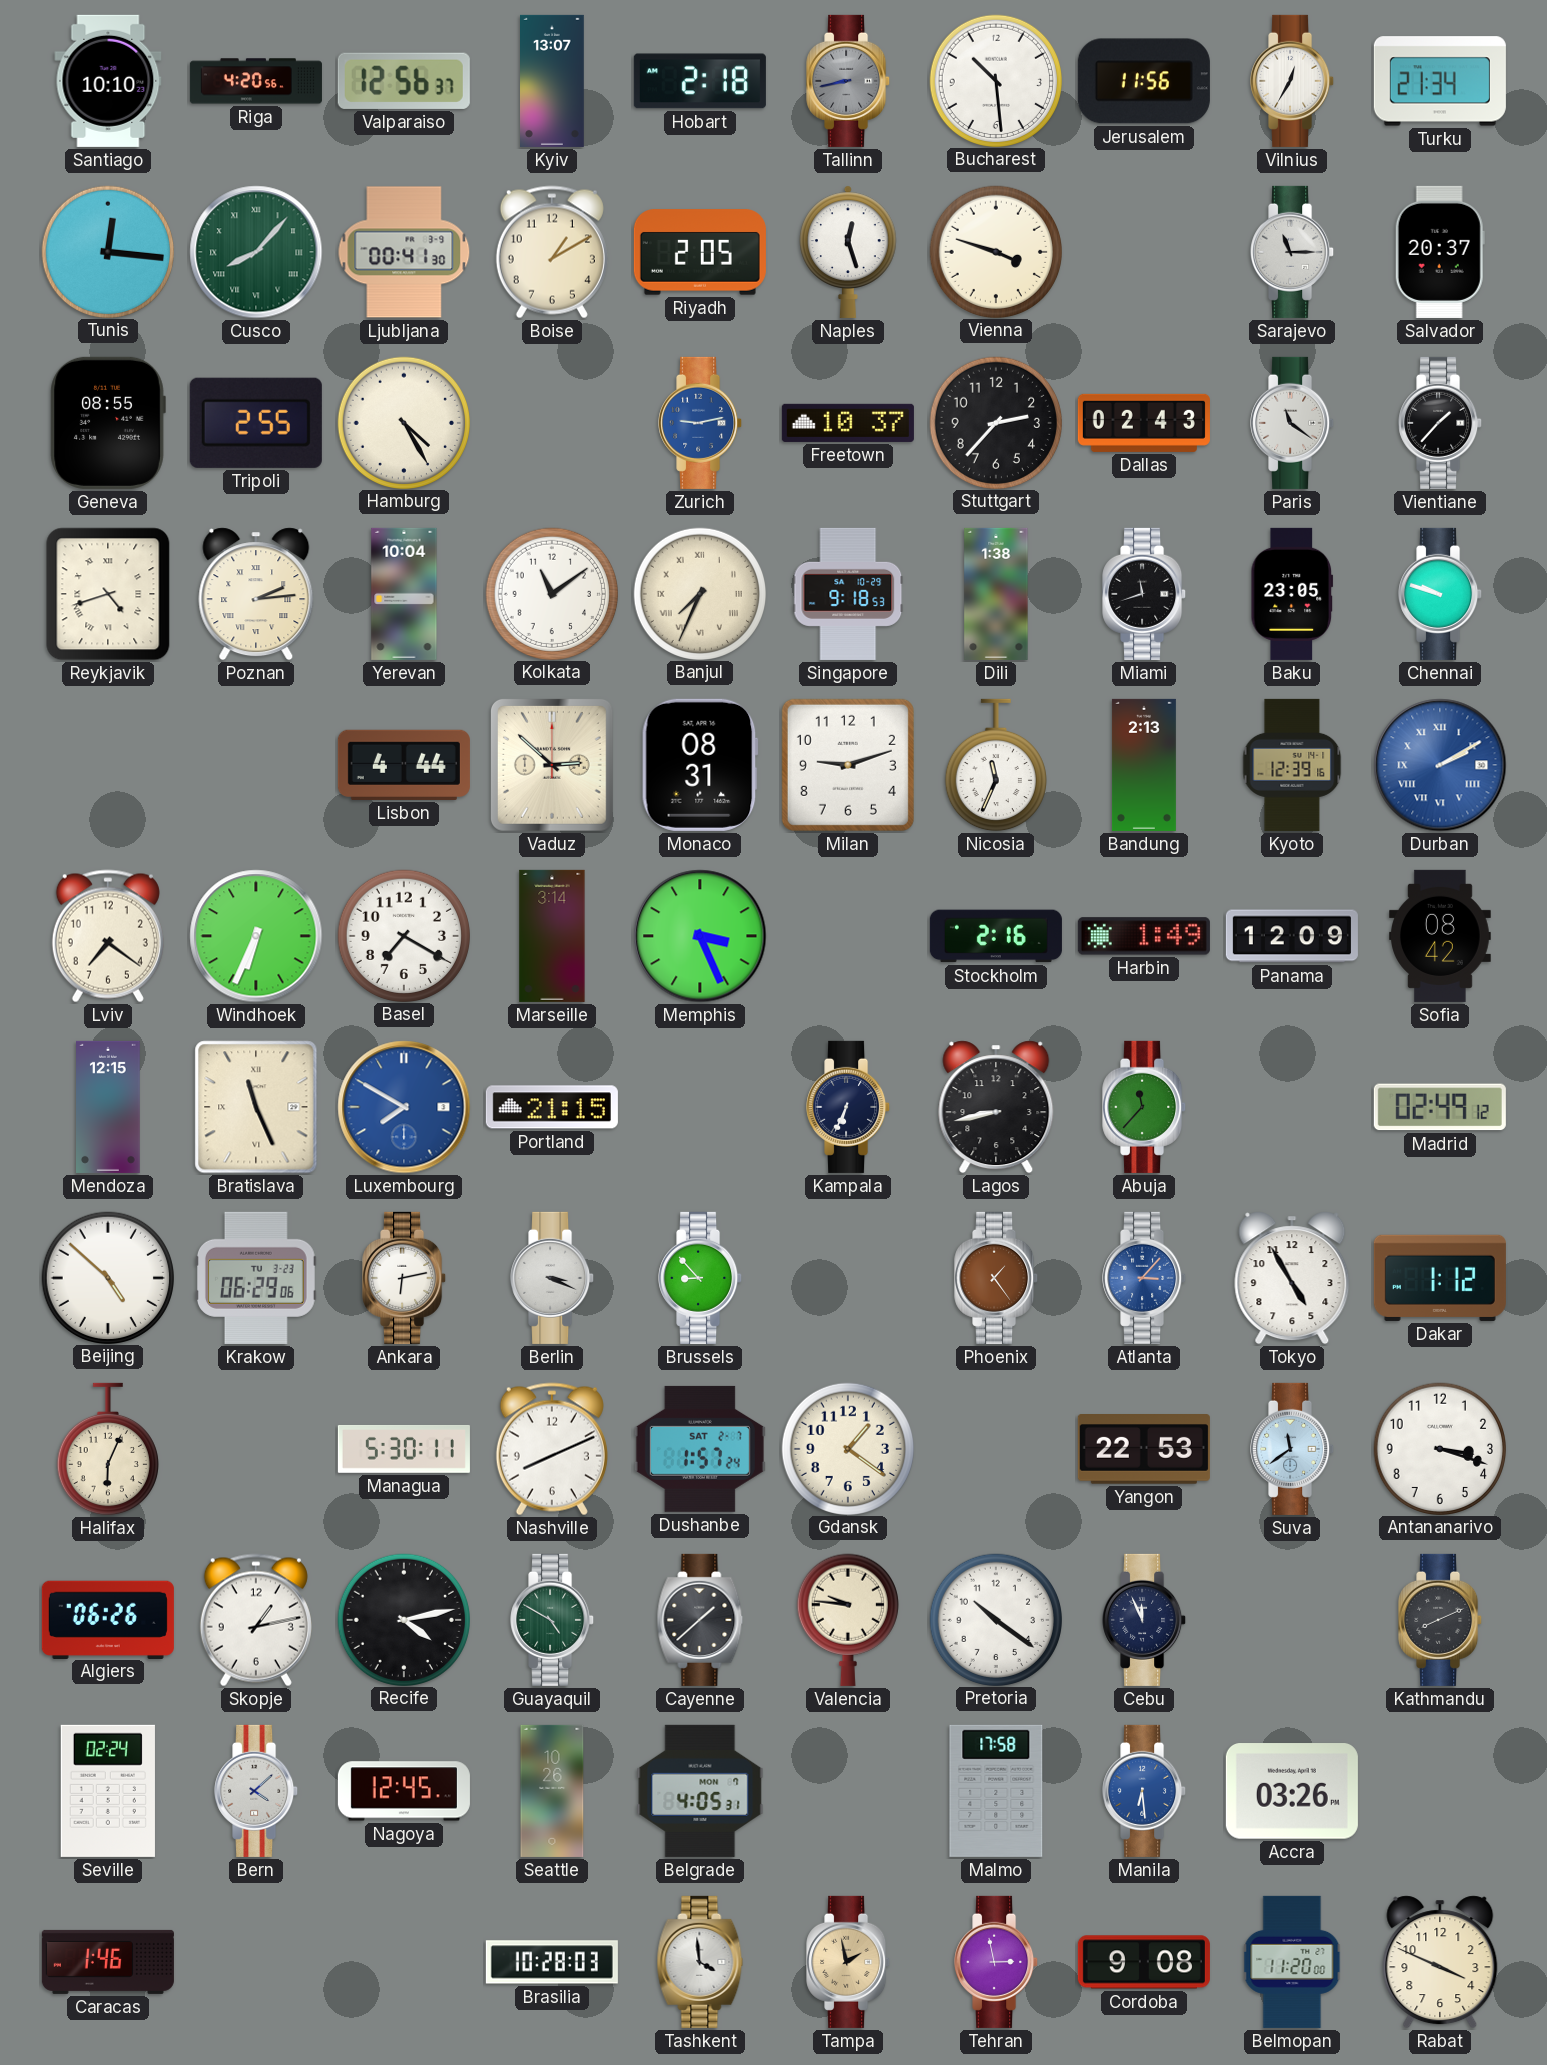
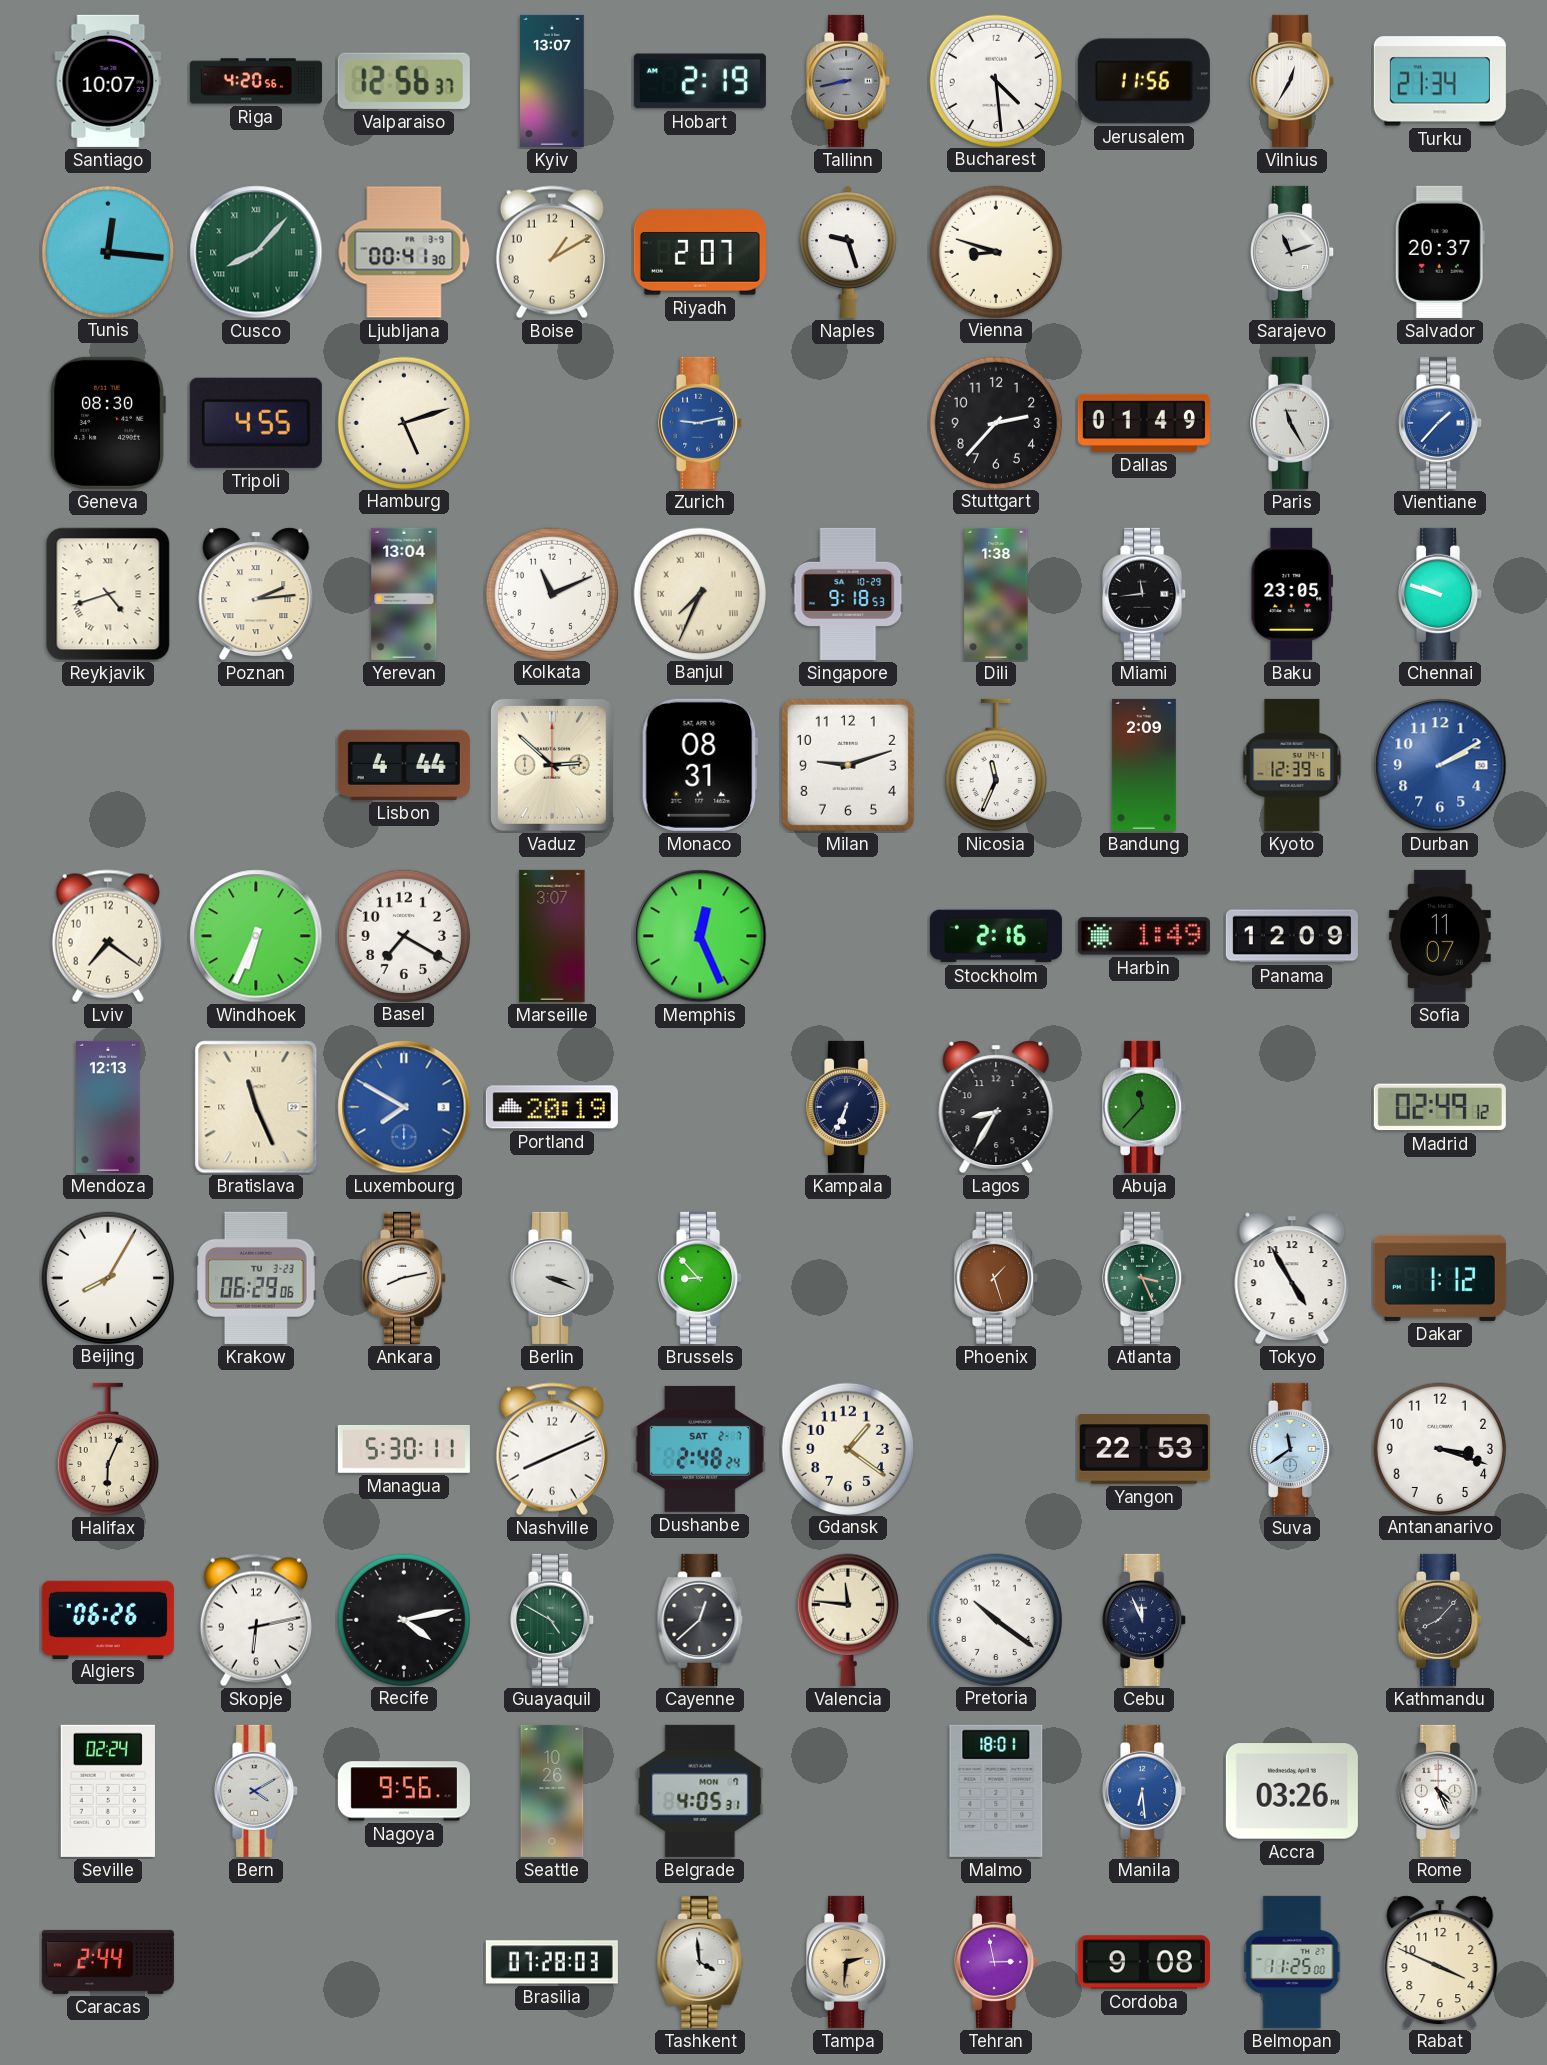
Santiago: 10:10 -> 10:07 (108, 81)
Hobart: 2:18 -> 2:19 (700, 81)
Bucharest: 10:29 -> 4:29 (995, 80)
Riyadh: 2:05 -> 2:07 (700, 252)
Naples: 12:27 -> 9:27 (849, 252)
Vienna: 3:48 -> 8:48 (995, 251)
Sarajevo: 11:15 -> 11:12 (1293, 252)
Geneva: 08:55 -> 08:30 (108, 423)
Tripoli: 2:55 -> 4:55 (256, 423)
Hamburg: 4:25 -> 5:12 (403, 422)
Freetown: 10:37 -> none (848, 423)
Dallas: 02:43 -> 01:49 (1144, 423)
Paris: 11:21 -> 11:25 (1293, 423)
Vientiane dial: black -> blue (1441, 423)
Yerevan: 10:04 -> 13:04 (404, 594)
Kolkata: 11:09 -> 11:11 (551, 593)
Miami: 11:42 -> 11:44 (1145, 594)
Bandung: 2:13 -> 2:09 (1144, 765)
Durban numerals: Roman -> Arabic (1440, 765)
Marseille: 3:14 -> 3:07 (552, 936)
Memphis: 3:26 -> 12:26 (700, 936)
Sofia: 08:42 -> 11:07 (1441, 936)
Mendoza: 12:15 -> 12:13 (109, 1107)
Portland: 21:15 -> 20:19 (552, 1107)
Lagos: 8:43 -> 8:35 (996, 1107)
Beijing: 4:52 -> 8:05 (107, 1277)
Ankara: 6:13 -> 8:13 (405, 1278)
Phoenix: 1:24 -> 1:27 (997, 1278)
Atlanta: 3:07 -> 3:26 (1145, 1278)
Atlanta dial: blue -> green (1145, 1278)
Dushanbe: 1:57 -> 2:48 (700, 1449)
Skopje: 1:13 -> 6:13 (256, 1620)
Cayenne: 1:38 -> 12:38 (700, 1620)
Valencia: 9:46 -> 11:46 (848, 1620)
Kathmandu: 8:11 -> 8:07 (1441, 1620)
Bern: 4:08 -> 4:10 (257, 1791)
Nagoya: 12:45 -> 9:56 (404, 1791)
Malmo: 17:58 -> 18:01 (996, 1791)
Rome: none -> 4:26 (1441, 1791)
Caracas: 1:46 -> 2:44 (108, 1962)
Brasilia: 10:28 -> 07:28 (552, 1962)
Tampa: 1:58 -> 2:31 (849, 1962)
Belmopan: 11:20 -> 11:25 (1292, 1962)
